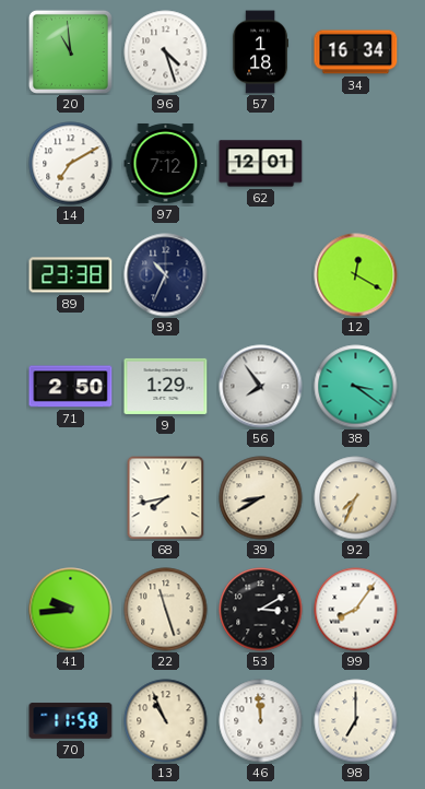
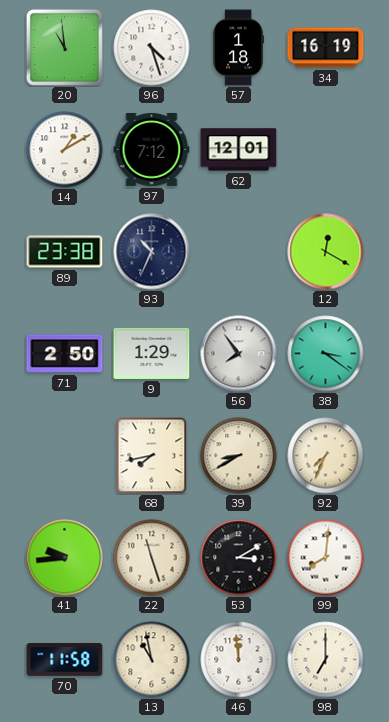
34: 16:34 -> 16:19 (326, 48)
14: 7:10 -> 1:10 (65, 150)
99: 8:06 -> 8:01 (326, 558)
13: 10:56 -> 10:58 (152, 660)
